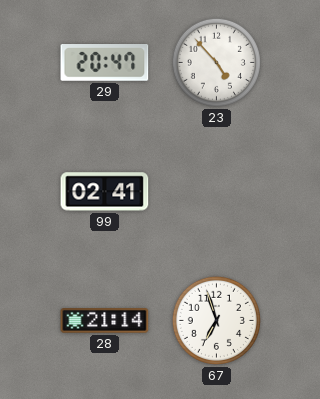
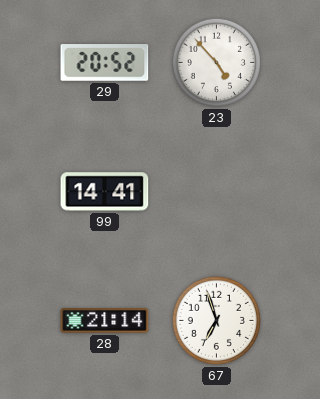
29: 20:47 -> 20:52 (105, 63)
99: 02:41 -> 14:41 (105, 192)
